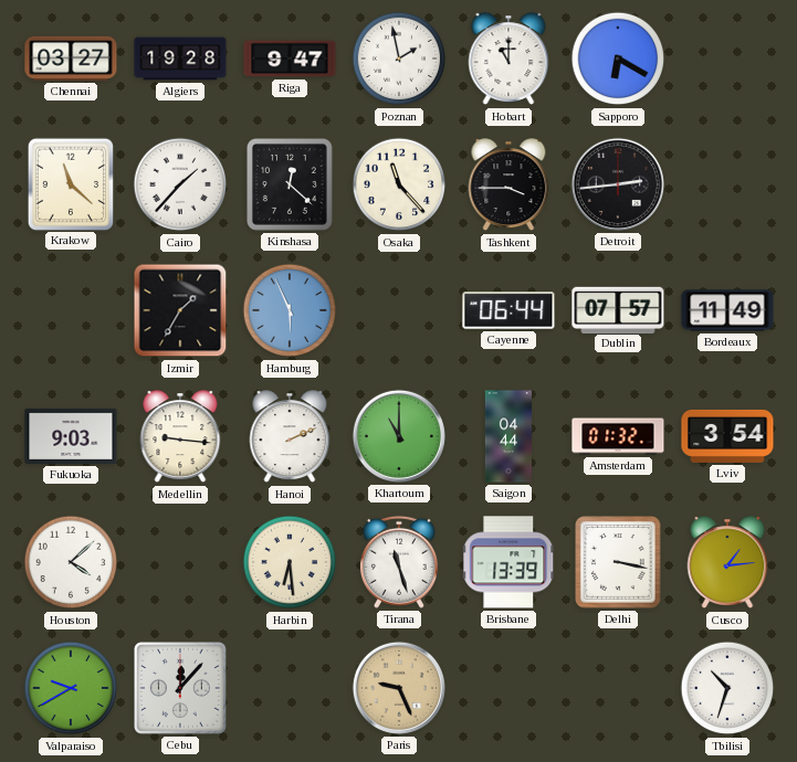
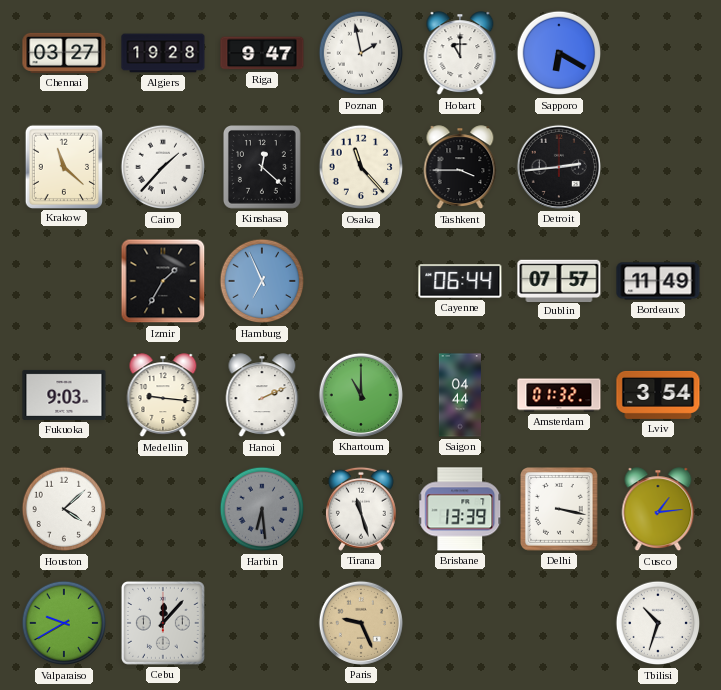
Hamburg: 5:56 -> 6:56 (262, 281)
Harbin dial: cream -> grey (262, 509)
